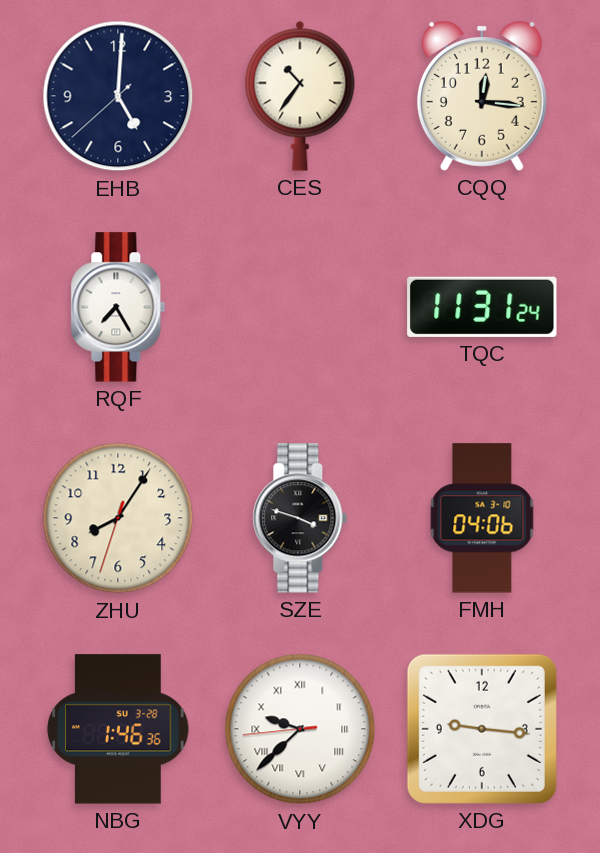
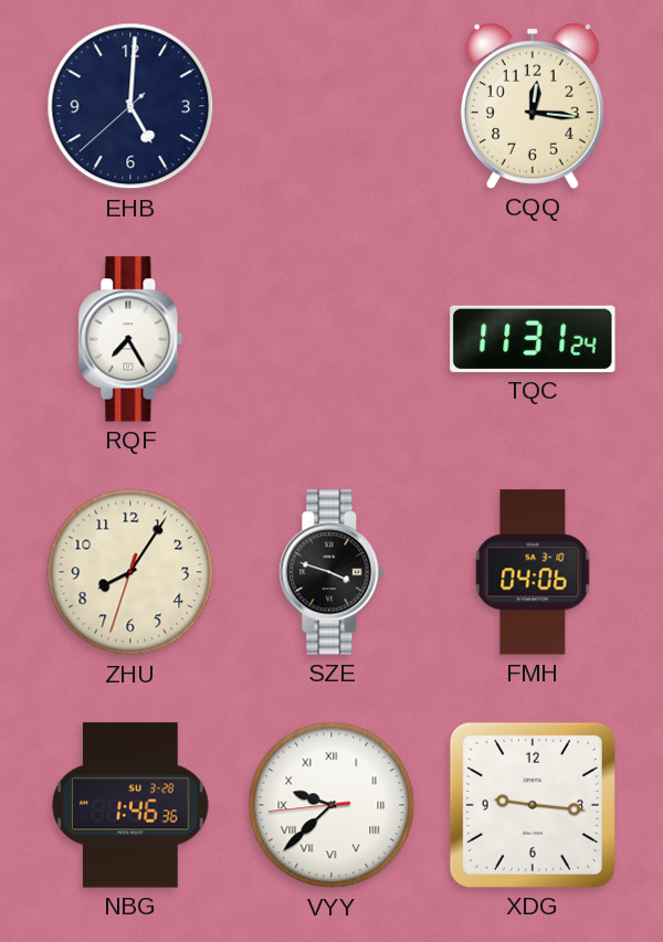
CES: 10:36 -> none (300, 96)
